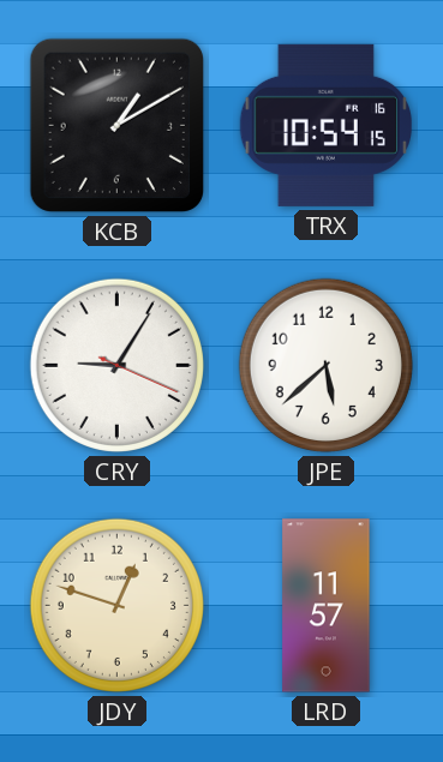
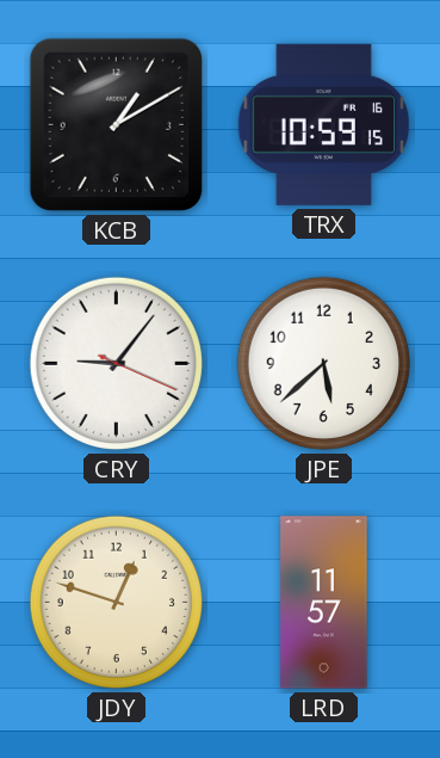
TRX: 10:54 -> 10:59 (323, 124)
CRY: 9:05 -> 9:06 (116, 363)
